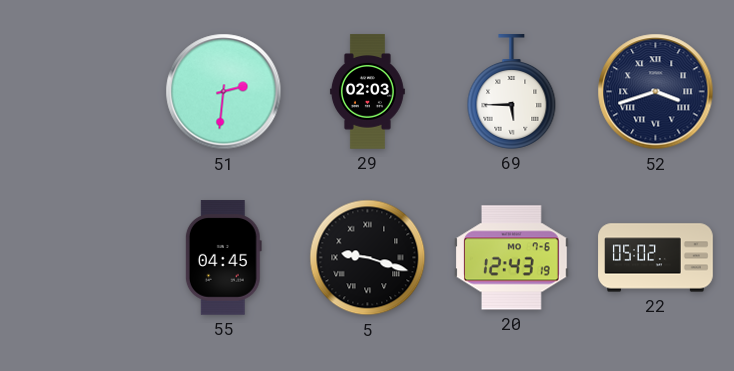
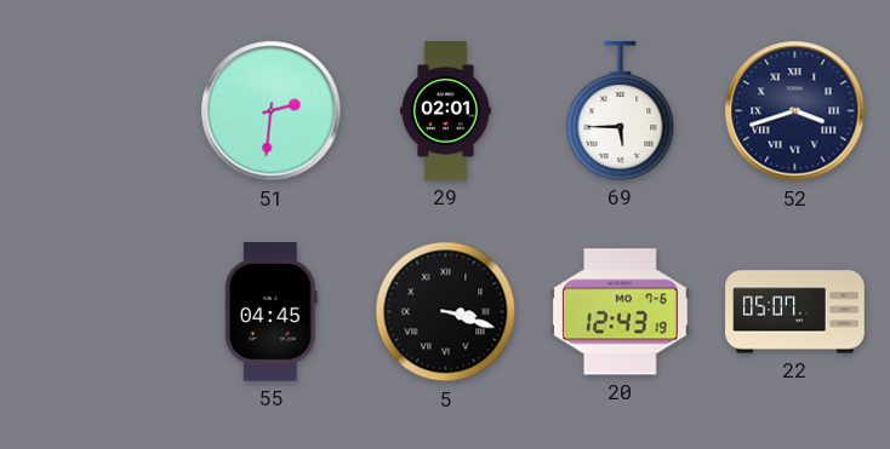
29: 02:03 -> 02:01 (445, 111)
5: 9:18 -> 3:18 (446, 312)
22: 05:02 -> 05:07 (795, 312)
